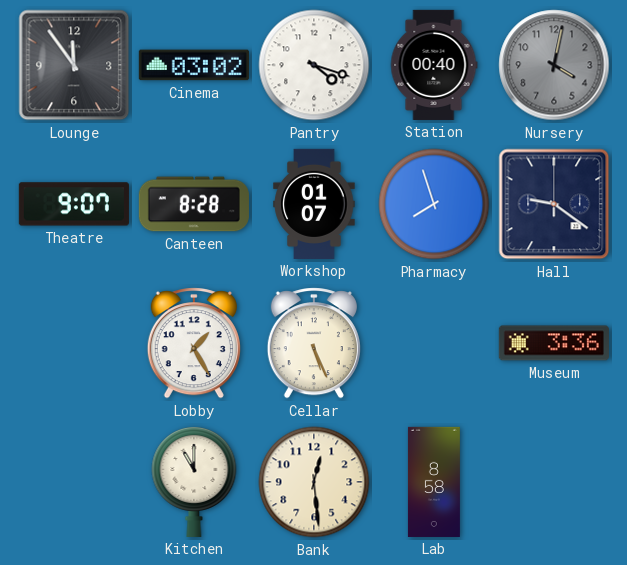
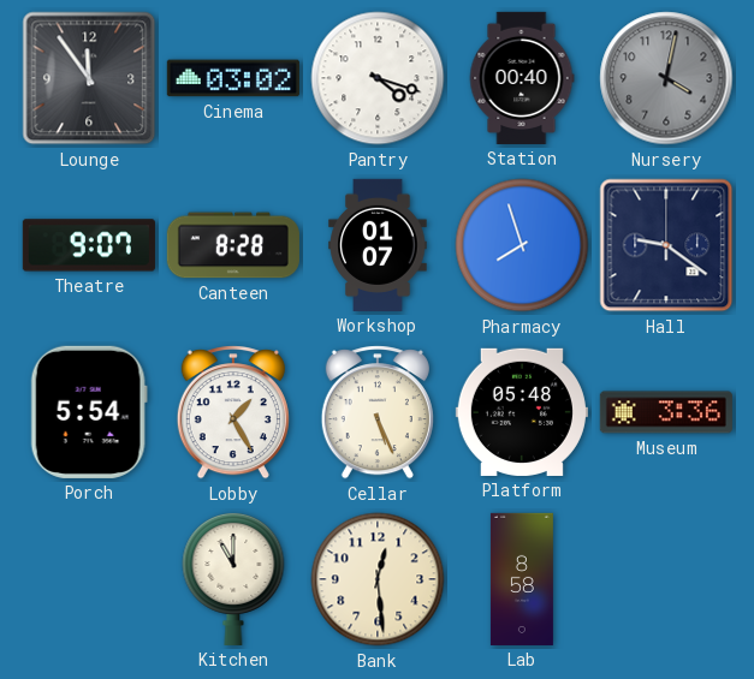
Porch: none -> 5:54 (89, 412)
Platform: none -> 05:48 (522, 412)
